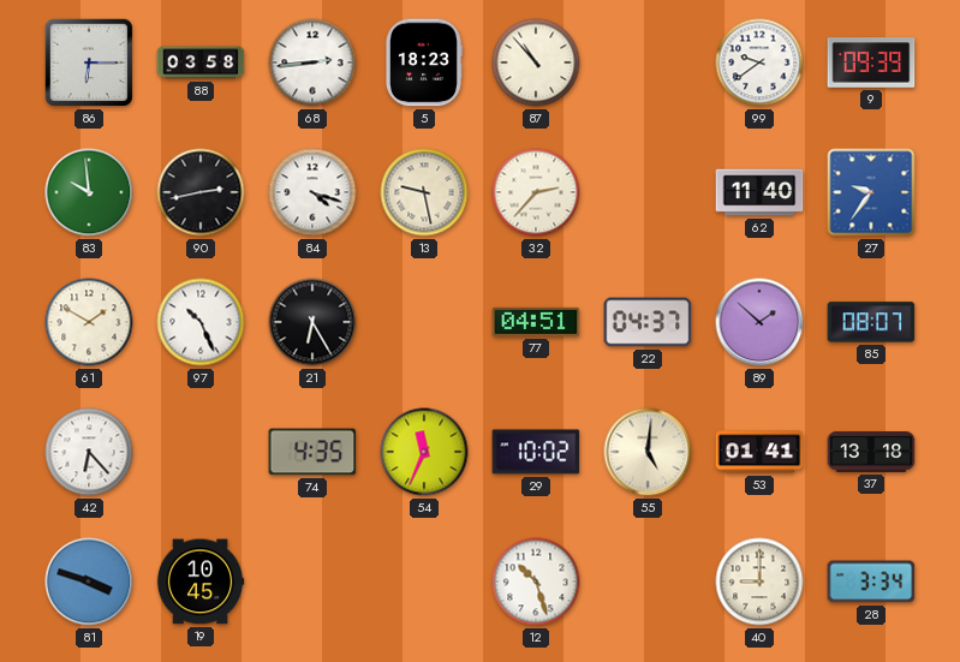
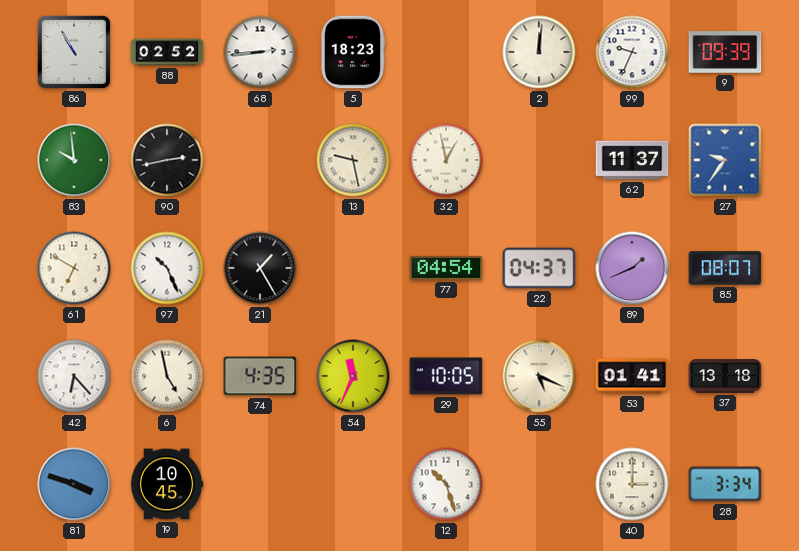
86: 6:15 -> 10:55 (74, 52)
88: 03:58 -> 02:52 (167, 52)
87: 10:53 -> none (536, 62)
2: none -> 12:01 (539, 52)
99: 9:39 -> 9:34 (632, 52)
84: 4:18 -> none (312, 192)
32: 2:37 -> 12:58 (446, 160)
62: 11:40 -> 11:37 (632, 160)
61: 1:50 -> 6:50 (74, 268)
21: 6:25 -> 1:25 (260, 268)
77: 04:51 -> 04:54 (446, 268)
89: 1:52 -> 1:41 (632, 268)
6: none -> 4:58 (167, 376)
29: 10:02 -> 10:05 (446, 376)
55: 5:01 -> 5:19 (539, 376)
40: 9:00 -> 3:00 (632, 484)
